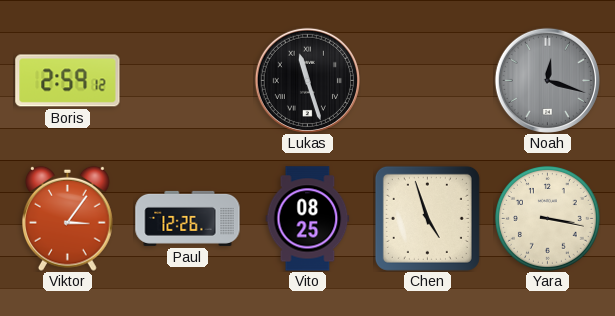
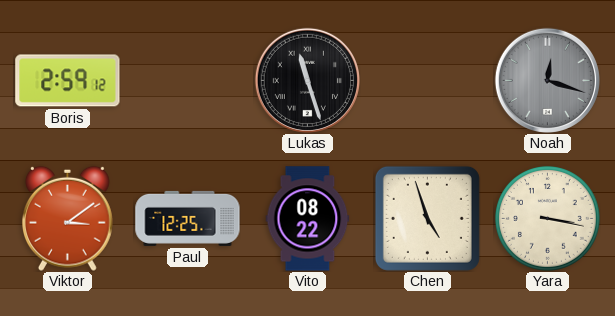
Viktor: 3:06 -> 3:09 (68, 218)
Paul: 12:26 -> 12:25 (188, 218)
Vito: 08:25 -> 08:22 (308, 219)
